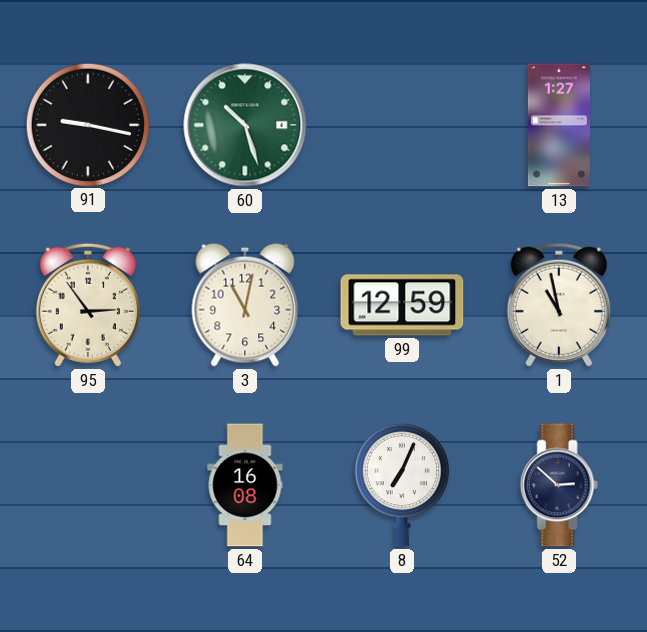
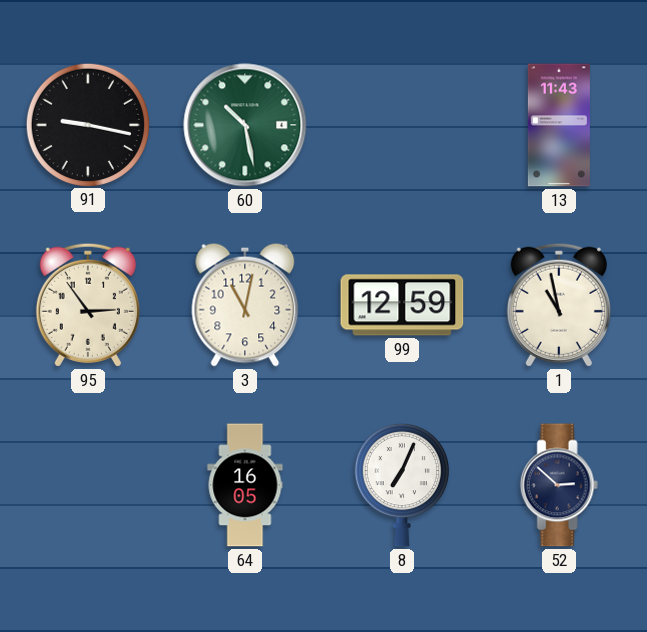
60: 10:27 -> 10:28 (245, 125)
13: 1:27 -> 11:43 (559, 125)
64: 16:08 -> 16:05 (245, 485)
